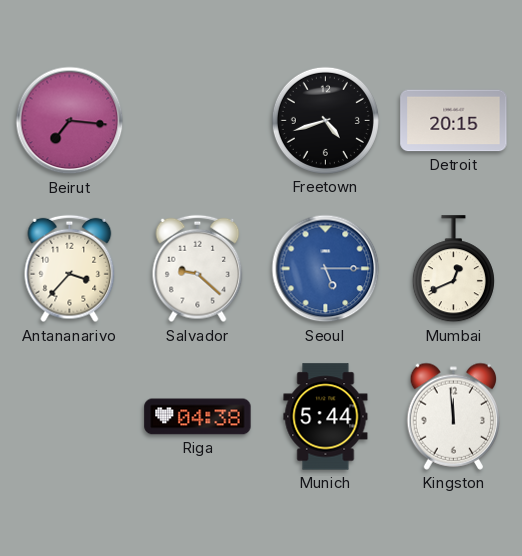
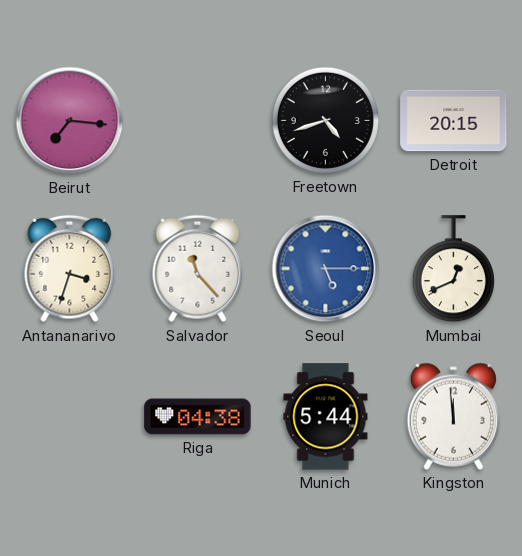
Antananarivo: 3:37 -> 3:33 (70, 269)
Salvador: 9:22 -> 11:23 (198, 269)
